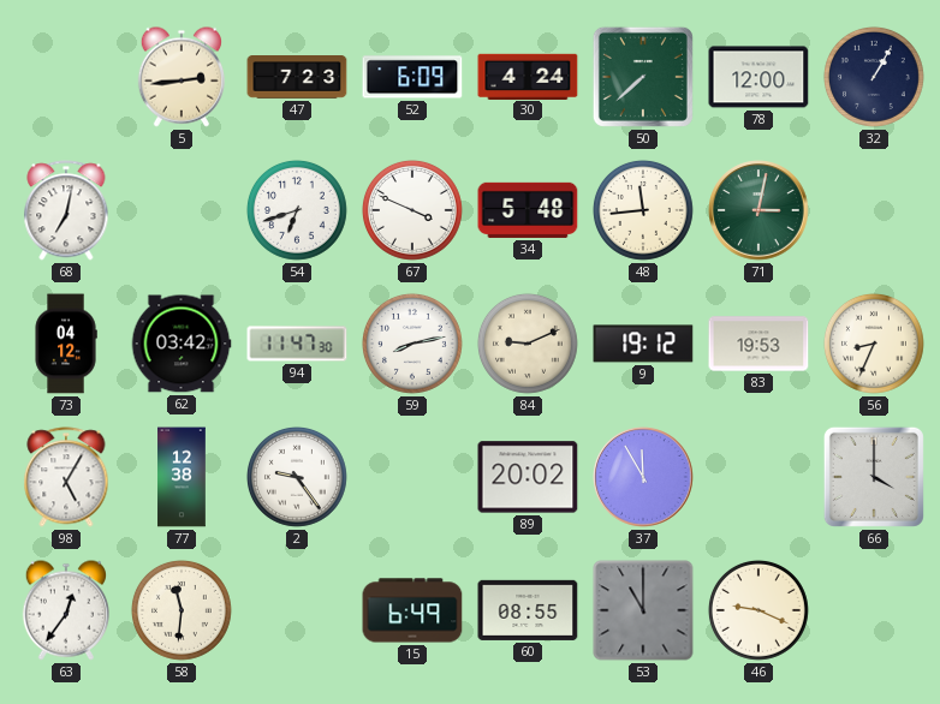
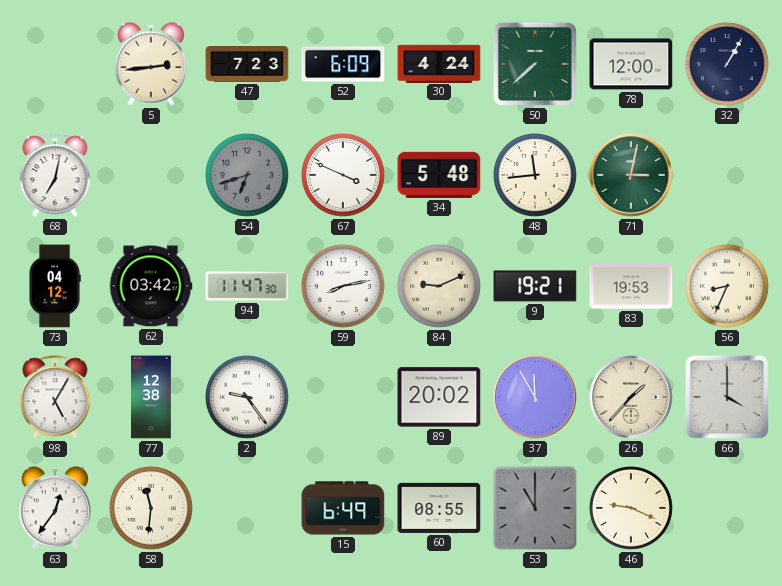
54 dial: white -> grey (247, 175)
9: 19:12 -> 19:21 (535, 286)
26: none -> 1:37 (631, 397)
